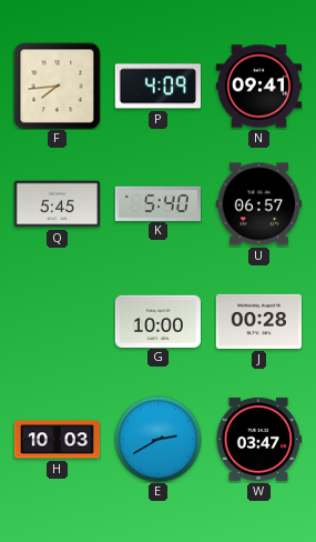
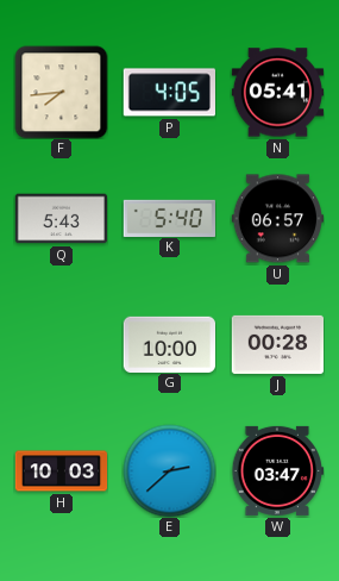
P: 4:09 -> 4:05 (169, 93)
N: 09:41 -> 05:41 (277, 93)
Q: 5:45 -> 5:43 (61, 219)
E: 2:40 -> 2:38 (169, 470)
